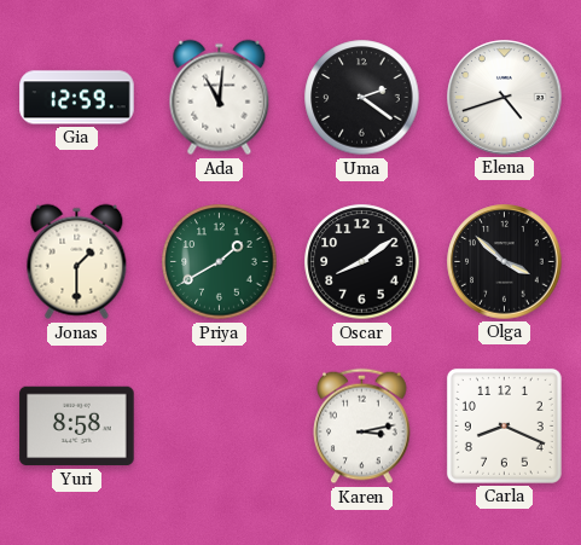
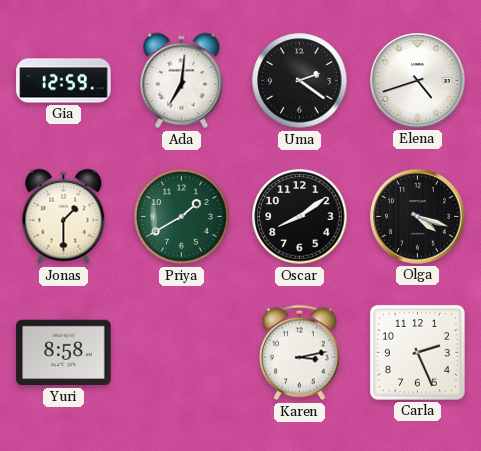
Ada: 11:01 -> 7:01 (182, 81)
Olga: 3:52 -> 4:18 (418, 217)
Carla: 8:19 -> 2:26 (417, 352)
